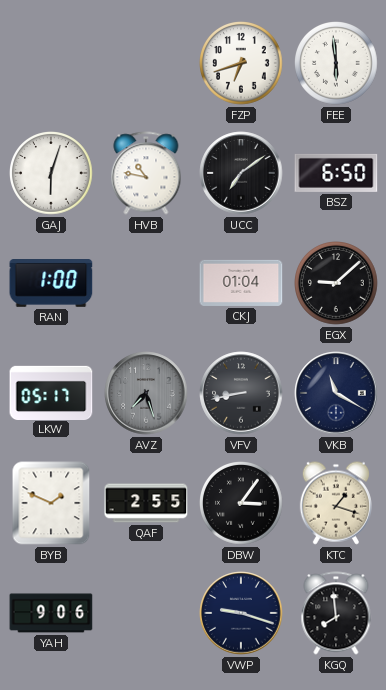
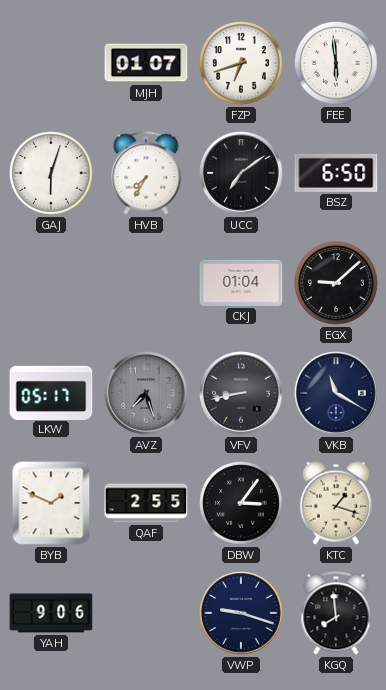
MJH: none -> 01:07 (146, 63)
HVB: 10:47 -> 7:35 (146, 173)
RAN: 1:00 -> none (51, 284)
